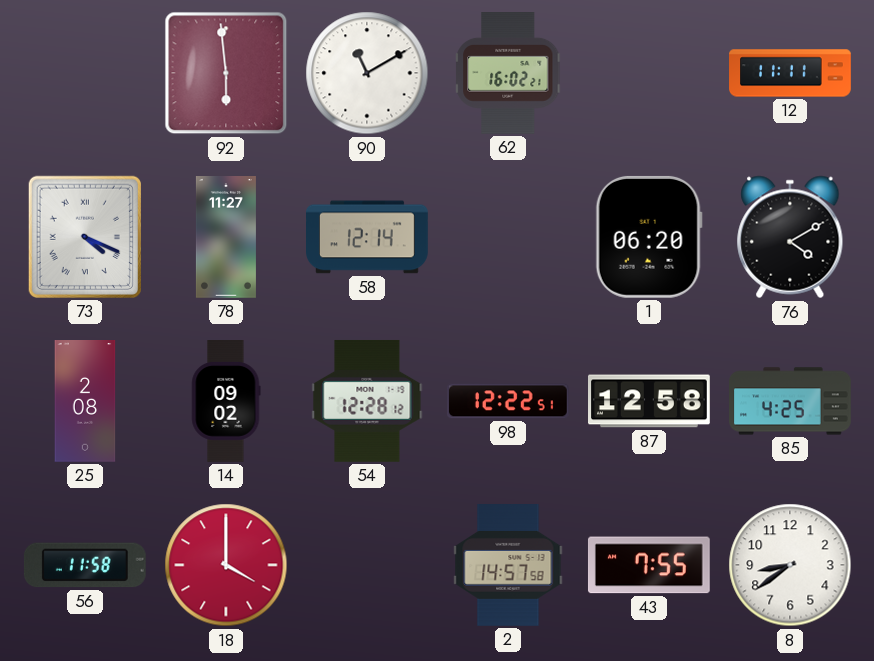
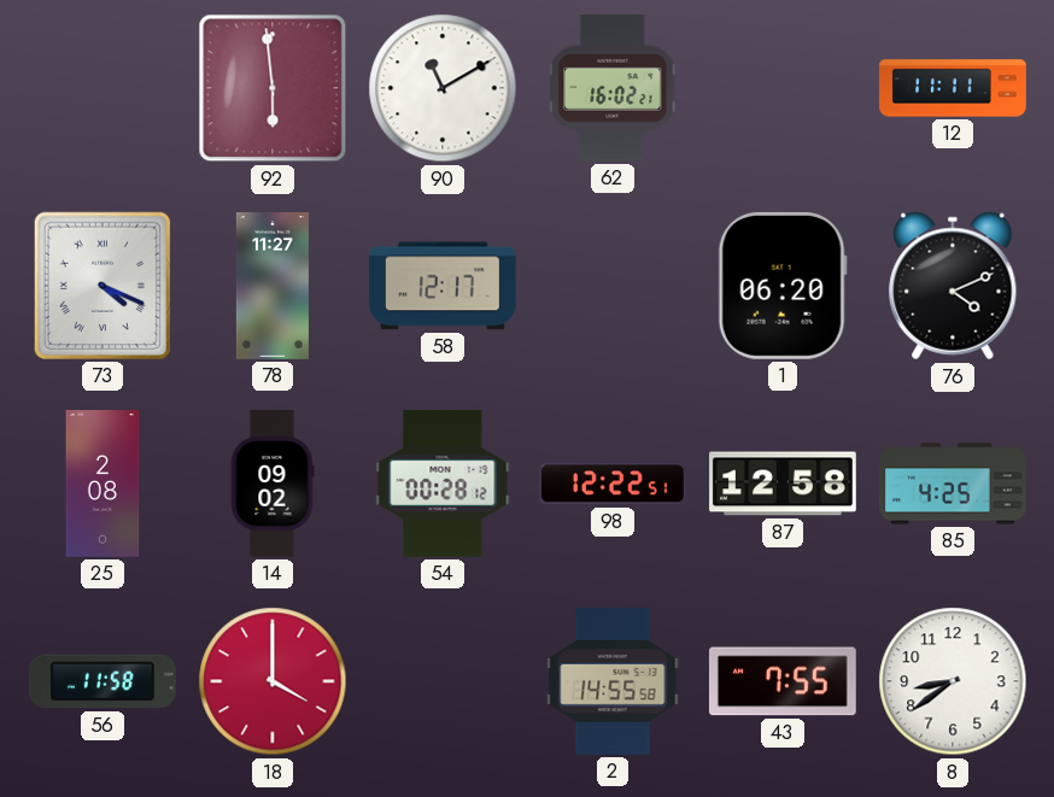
58: 12:14 -> 12:17 (444, 286)
76: 4:10 -> 4:11 (953, 286)
54: 12:28 -> 00:28 (443, 484)
2: 14:57 -> 14:55 (613, 682)
